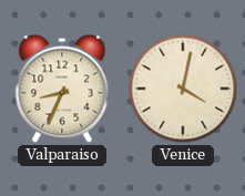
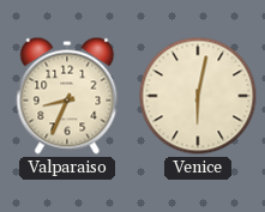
Venice: 4:02 -> 6:02 (198, 96)
